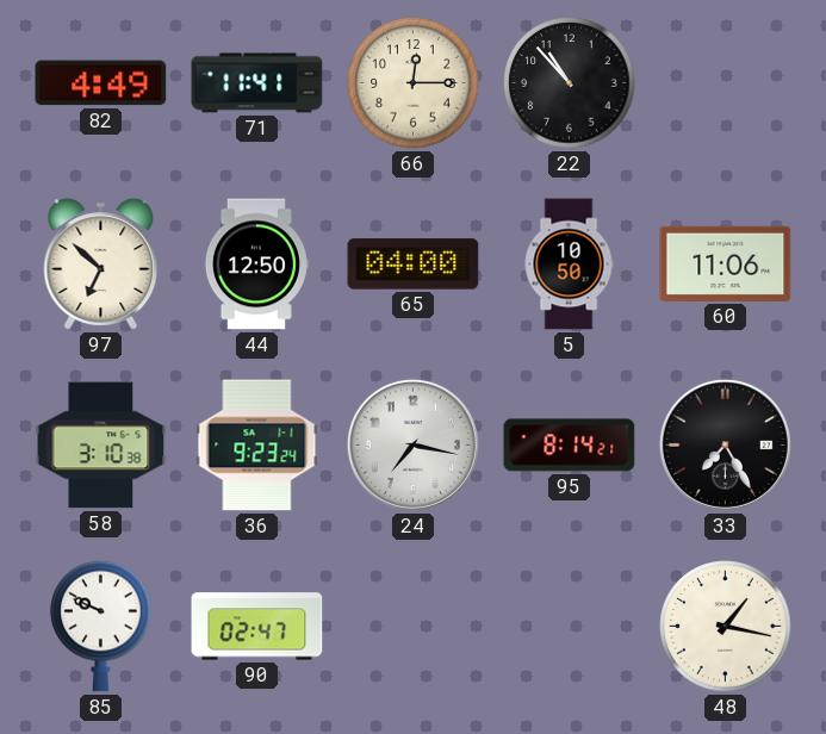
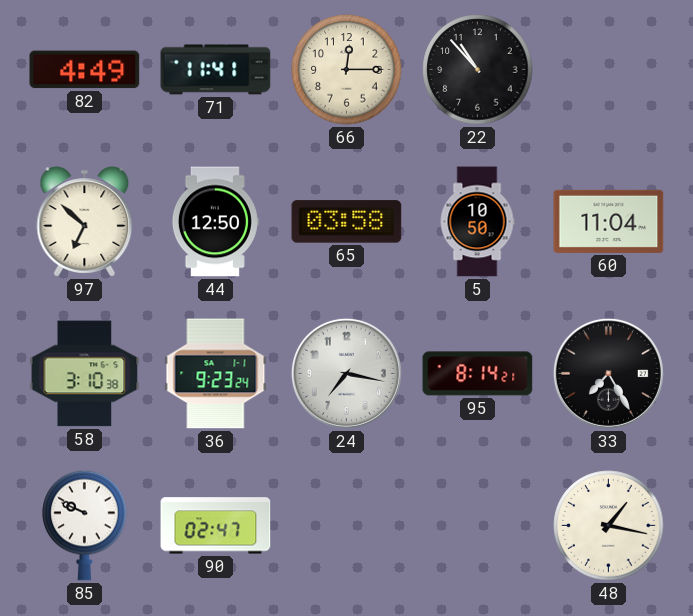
65: 04:00 -> 03:58 (347, 222)
60: 11:06 -> 11:04 (609, 221)
